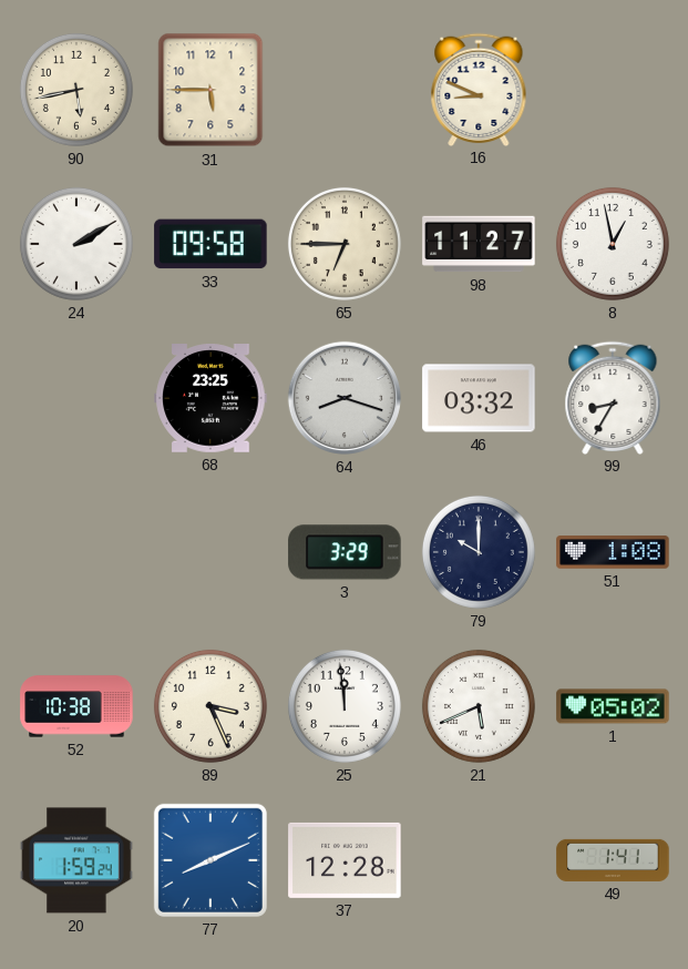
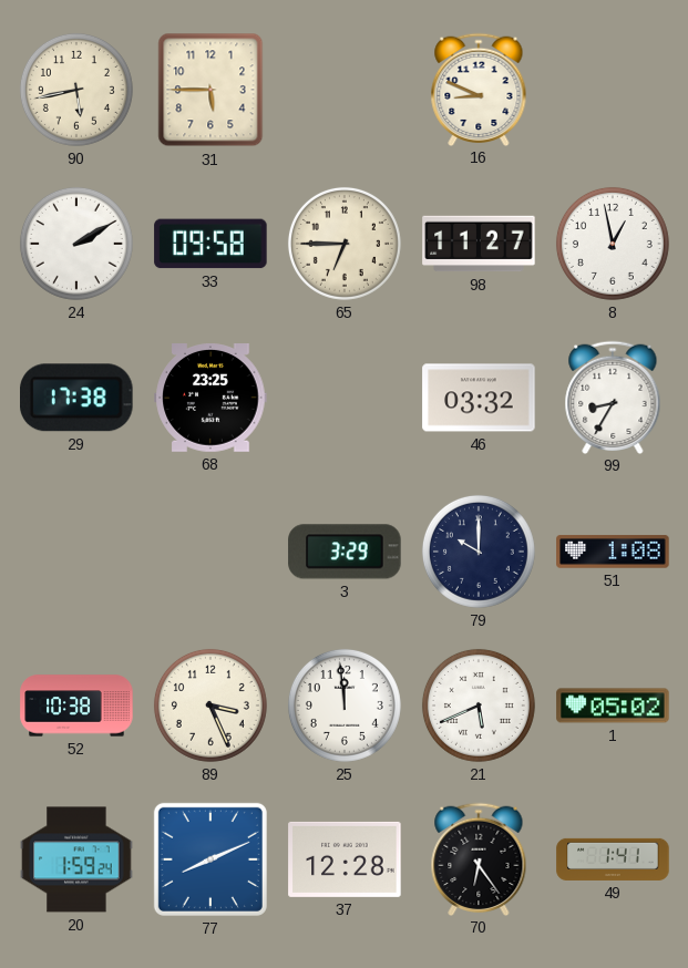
29: none -> 17:38 (78, 398)
64: 8:18 -> none (345, 398)
70: none -> 6:24 (479, 858)
